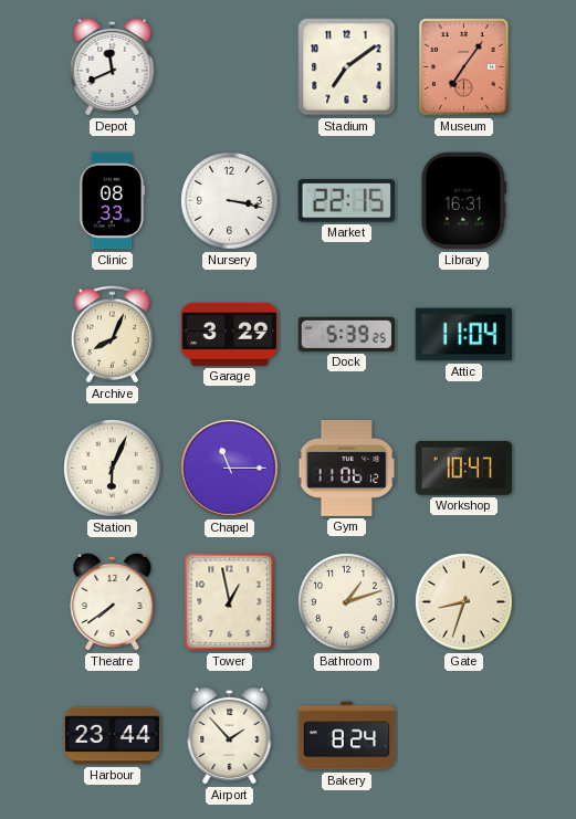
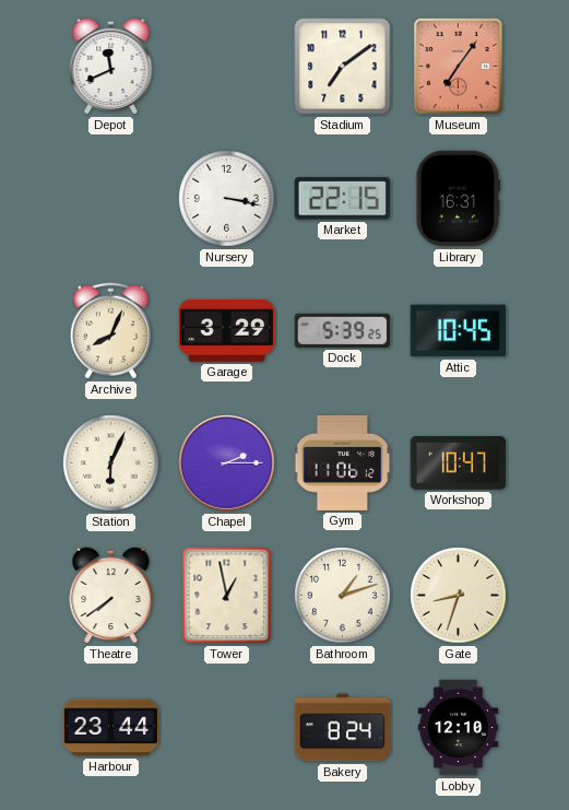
Clinic: 08:33 -> none (112, 201)
Attic: 11:04 -> 10:45 (459, 331)
Chapel: 11:15 -> 2:15 (227, 463)
Airport: 1:53 -> none (230, 735)
Lobby: none -> 12:10 (459, 728)
